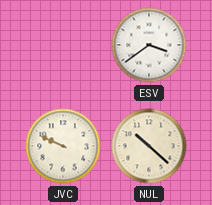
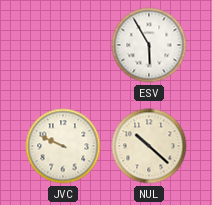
ESV: 3:39 -> 5:55 (149, 45)
